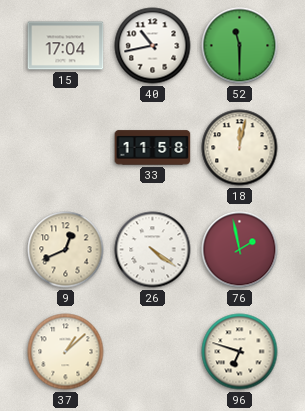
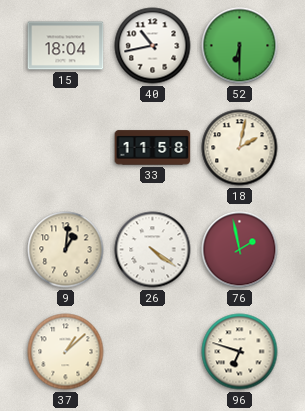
15: 17:04 -> 18:04 (66, 46)
52: 11:30 -> 6:30 (240, 46)
18: 12:02 -> 2:02 (240, 148)
9: 12:41 -> 1:01 (66, 250)
